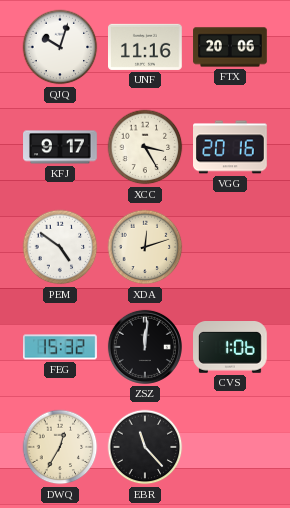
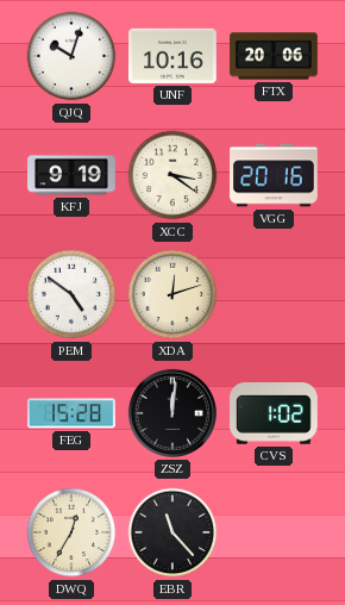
UNF: 11:16 -> 10:16 (174, 56)
KFJ: 9:17 -> 9:19 (71, 175)
XCC: 3:25 -> 3:21 (172, 175)
FEG: 15:32 -> 15:28 (73, 413)
CVS: 1:06 -> 1:02 (275, 414)
